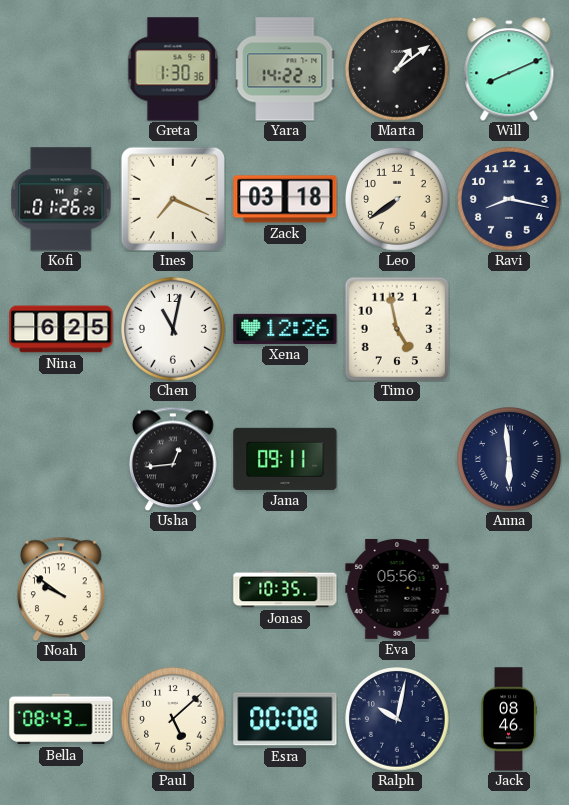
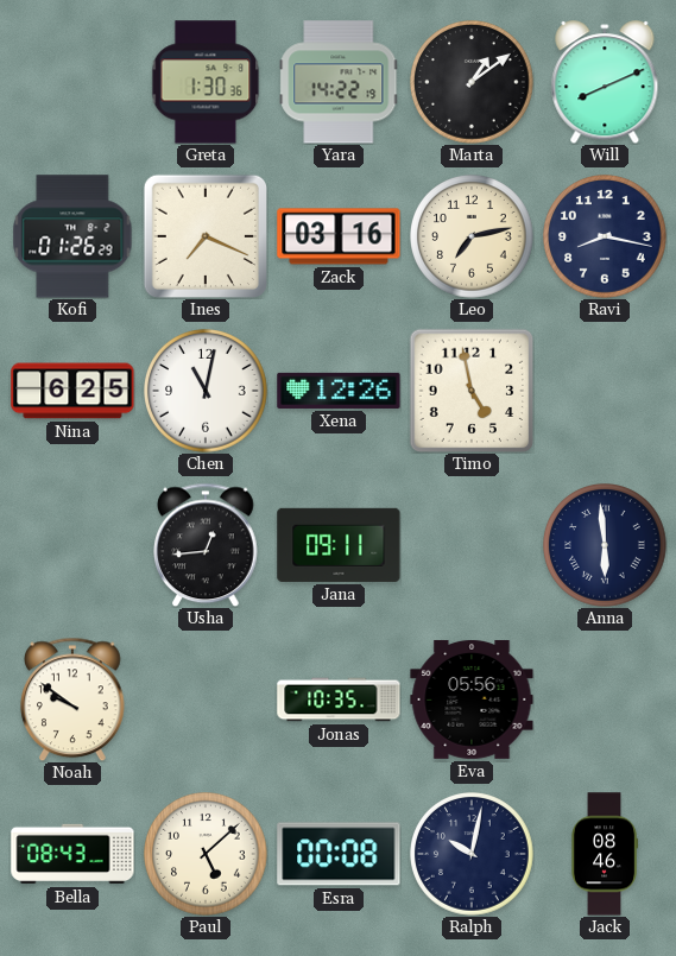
Zack: 03:18 -> 03:16 (339, 236)
Leo: 7:39 -> 7:13 (473, 238)
